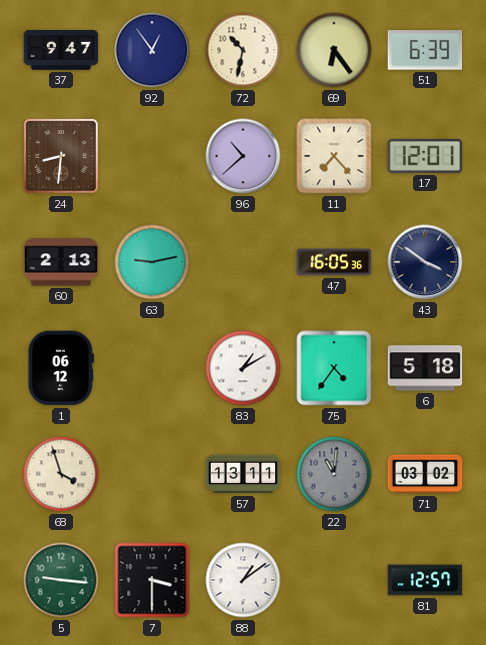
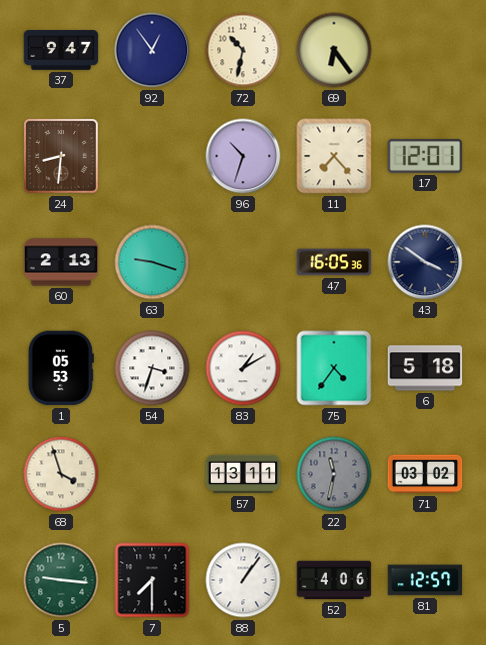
51: 6:39 -> none (425, 50)
96: 10:38 -> 10:33 (243, 156)
63: 9:13 -> 9:18 (152, 262)
1: 06:12 -> 05:53 (61, 368)
54: none -> 3:33 (152, 368)
22: 11:01 -> 11:32 (334, 474)
7: 3:30 -> 7:30 (152, 580)
88: 1:09 -> 1:06 (243, 580)
52: none -> 4:06 (334, 580)
